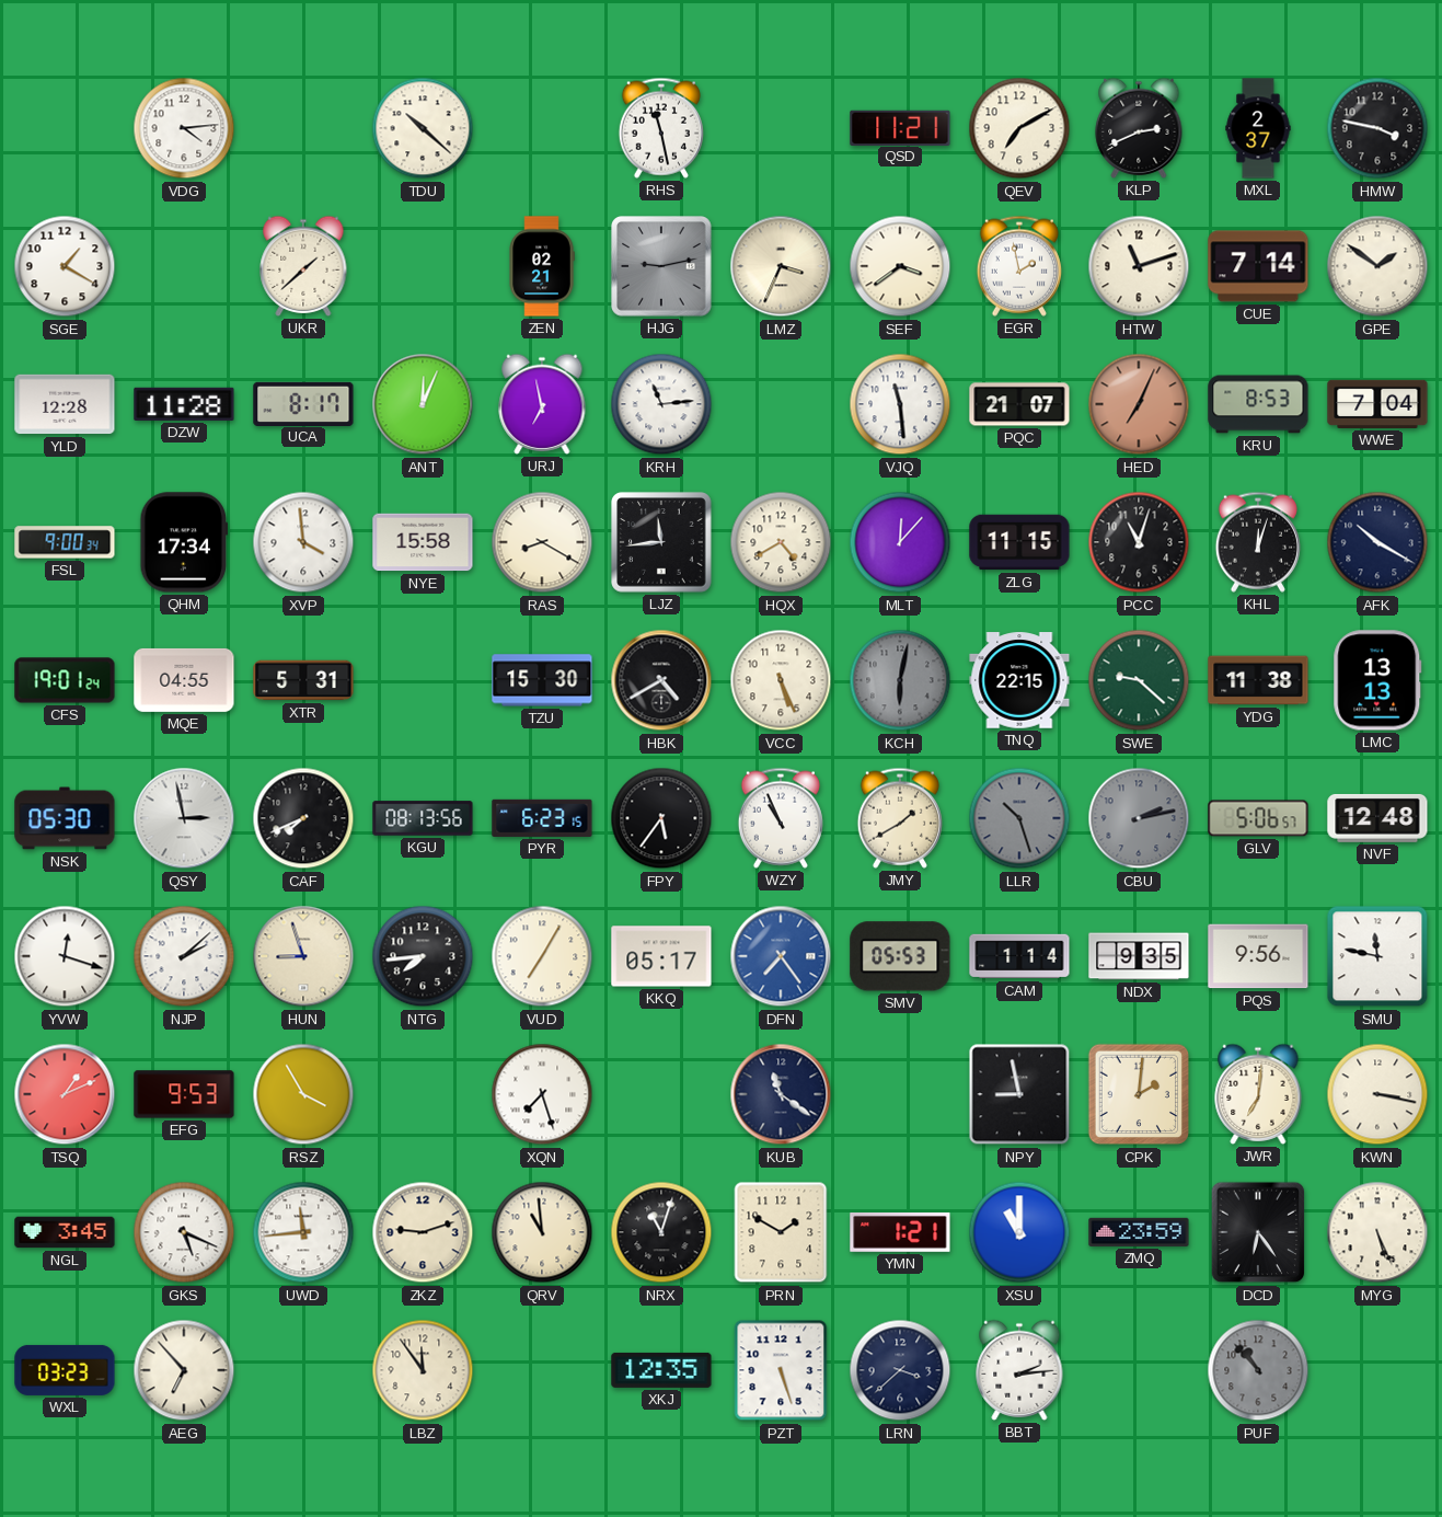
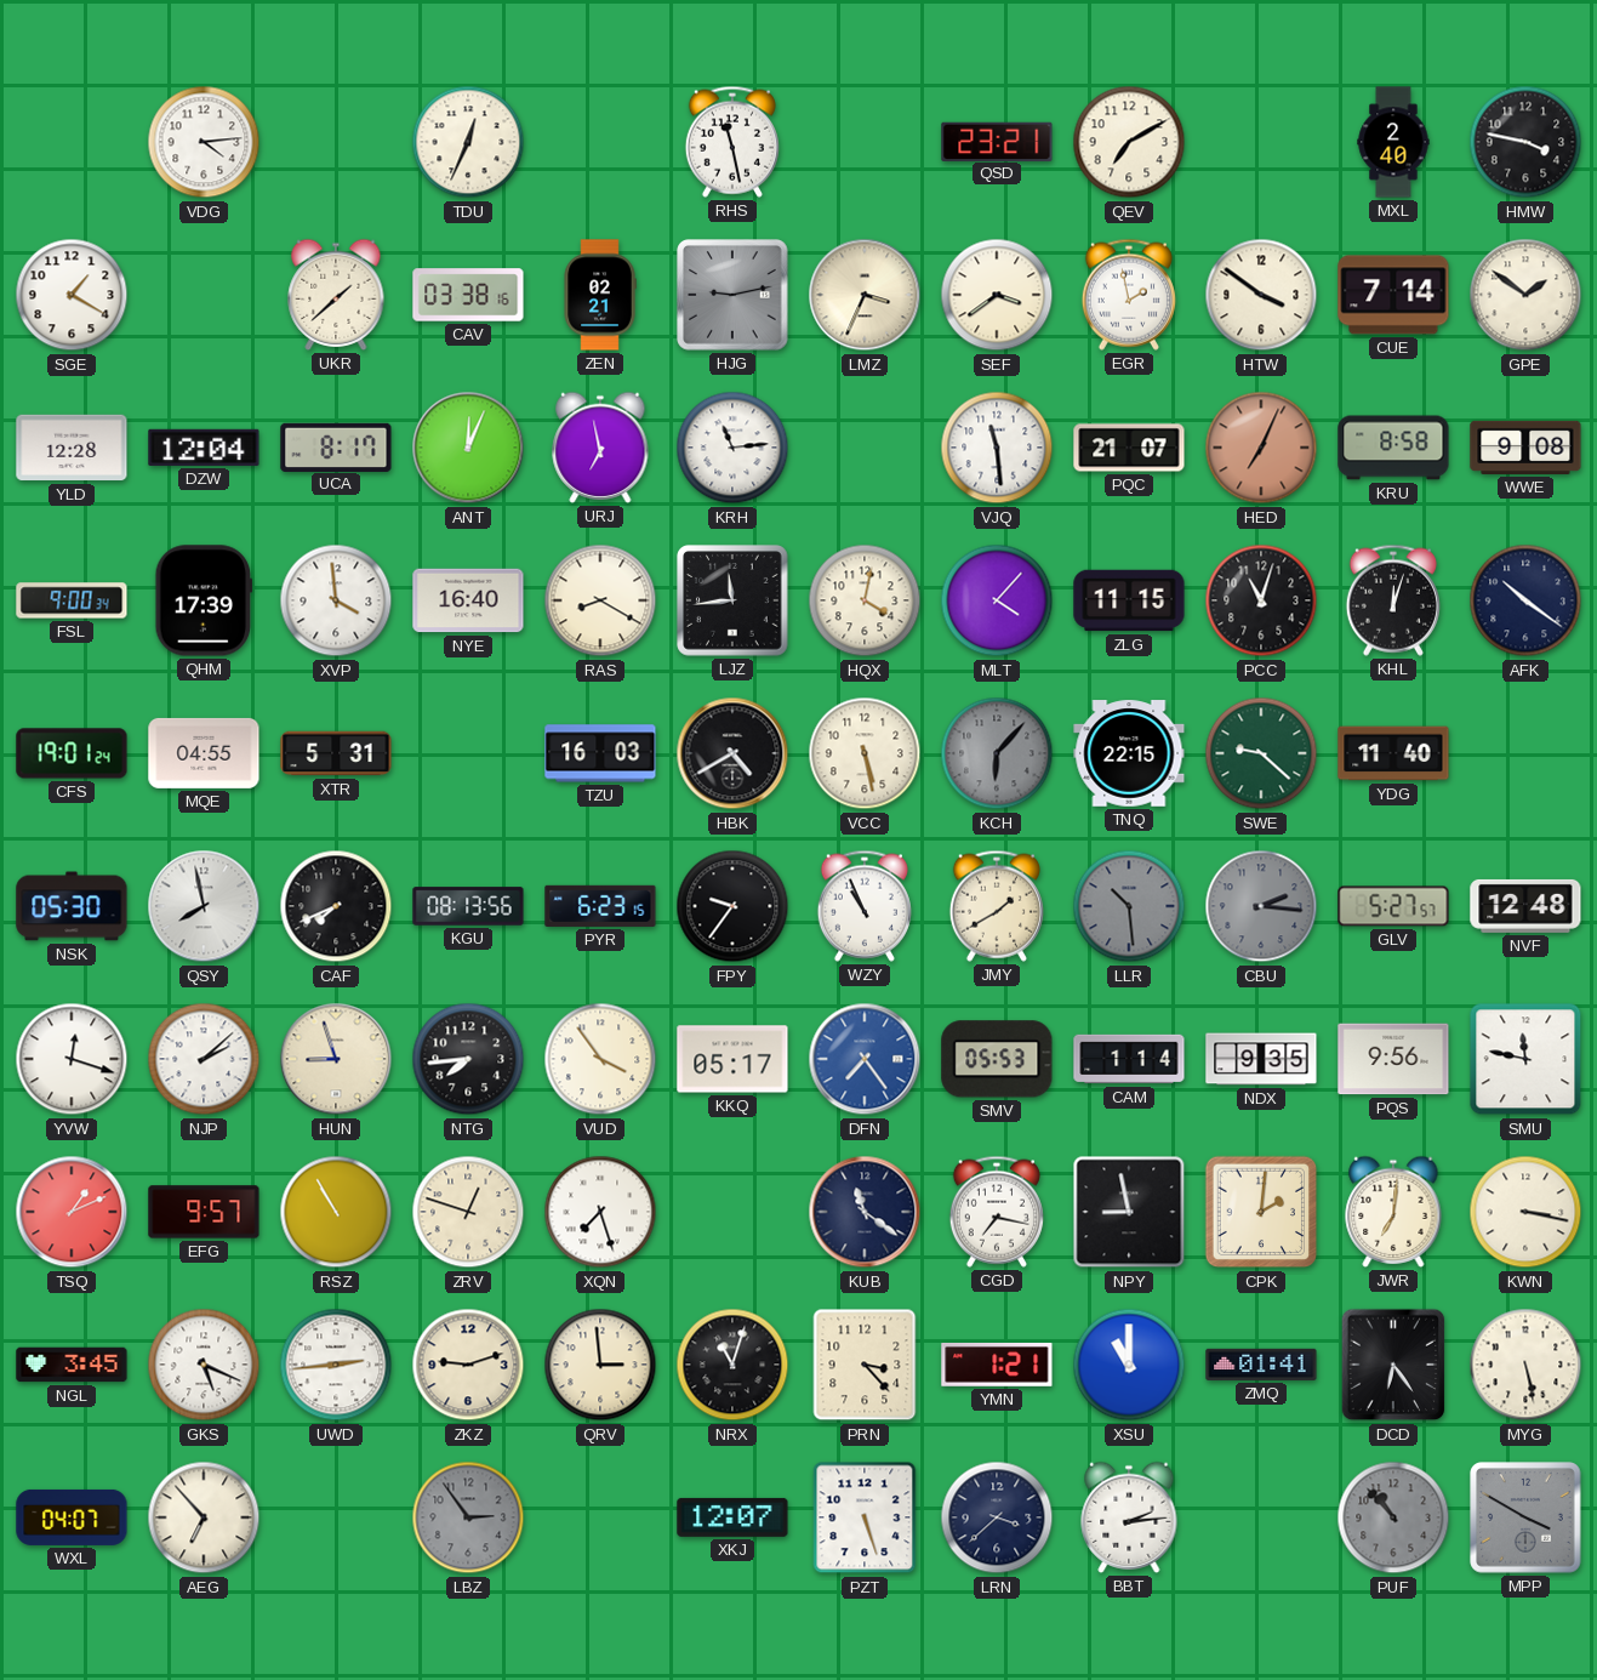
TDU: 10:22 -> 12:34 (468, 142)
QSD: 11:21 -> 23:21 (997, 141)
KLP: 2:41 -> none (1139, 128)
MXL: 2:37 -> 2:40 (1393, 142)
CAV: none -> 03:38 (468, 295)
HTW: 11:12 -> 3:51 (1261, 295)
DZW: 11:28 -> 12:04 (204, 448)
KRU: 8:53 -> 8:58 (1393, 448)
WWE: 7:04 -> 9:08 (1525, 448)
QHM: 17:34 -> 17:39 (204, 600)
NYE: 15:58 -> 16:40 (468, 600)
HQX: 4:40 -> 4:02 (865, 600)
MLT: 12:07 -> 4:07 (997, 600)
AFK: 10:20 -> 10:21 (1525, 600)
TZU: 15:30 -> 16:03 (600, 753)
VCC: 5:26 -> 5:28 (865, 753)
KCH: 6:02 -> 6:07 (997, 753)
YDG: 11:38 -> 11:40 (1393, 753)
LMC: 13:13 -> none (1377, 680)
QSY: 2:58 -> 7:58 (204, 906)
FPY: 5:36 -> 9:36 (732, 906)
LLR: 10:27 -> 10:29 (1129, 906)
CBU: 2:13 -> 2:16 (1261, 906)
GLV: 5:06 -> 5:27 (1393, 906)
VUD: 7:05 -> 3:54 (600, 1059)
EFG: 9:53 -> 9:57 (204, 1212)
RSZ: 3:55 -> 10:55 (336, 1212)
ZRV: none -> 12:48 (468, 1212)
CGD: none -> 7:17 (997, 1212)
UWD: 11:44 -> 2:44 (336, 1365)
QRV: 10:59 -> 2:59 (600, 1365)
PRN: 1:50 -> 3:23 (865, 1365)
ZMQ: 23:59 -> 01:41 (1261, 1365)
MYG: 5:26 -> 5:28 (1525, 1365)
WXL: 03:23 -> 04:07 (72, 1517)
LBZ: 11:54 -> 2:54 (468, 1517)
LBZ dial: cream -> grey (468, 1517)
XKJ: 12:35 -> 12:07 (732, 1517)
MPP: none -> 3:50 (1525, 1517)
